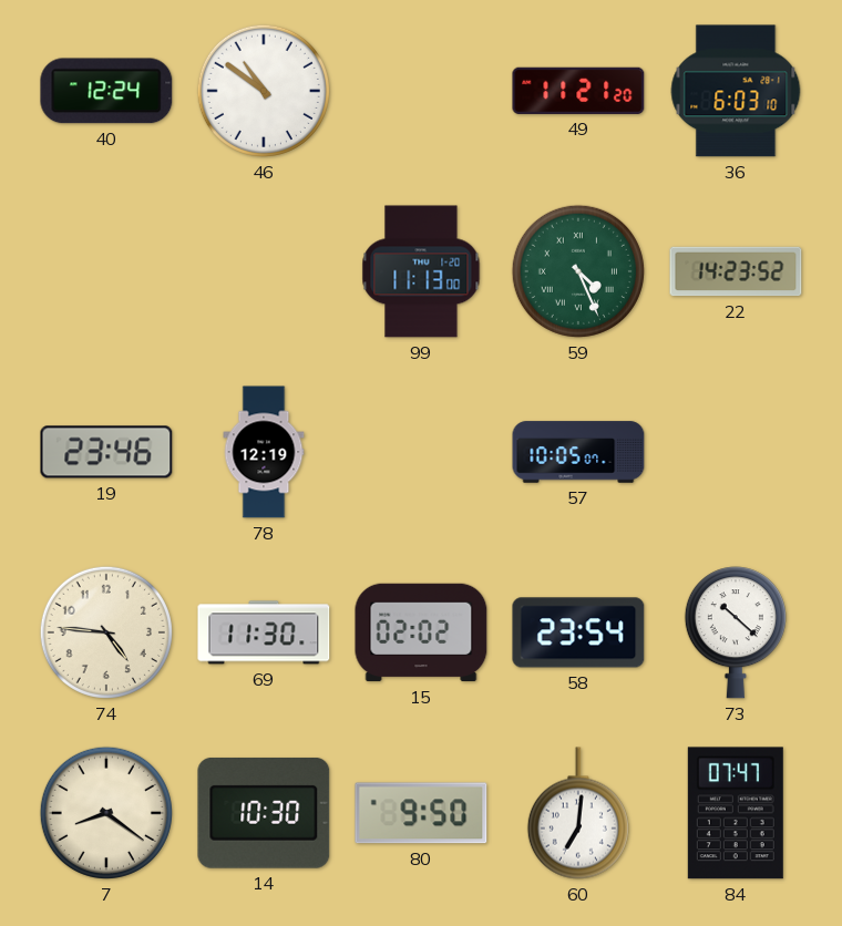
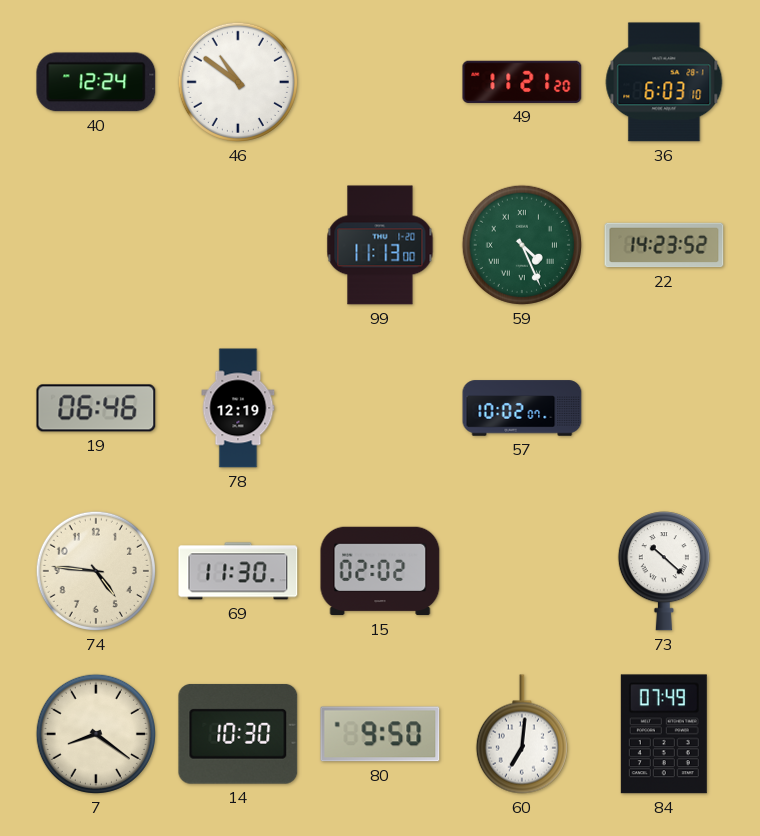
19: 23:46 -> 06:46 (96, 408)
57: 10:05 -> 10:02 (522, 408)
58: 23:54 -> none (578, 632)
84: 07:47 -> 07:49 (664, 734)
